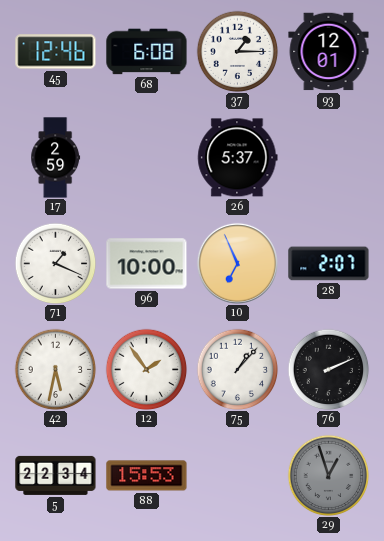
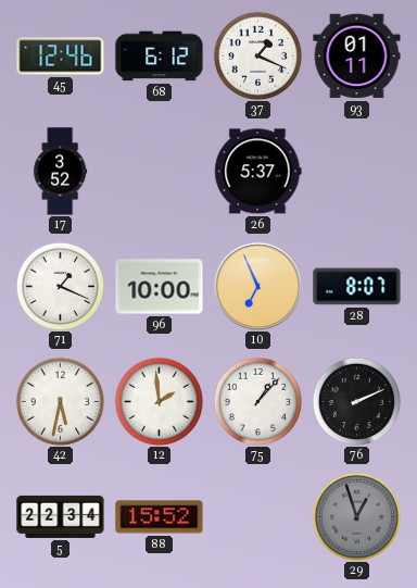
68: 6:08 -> 6:12 (160, 57)
37: 1:15 -> 1:19 (257, 55)
93: 12:01 -> 01:11 (357, 57)
17: 2:59 -> 3:52 (61, 172)
28: 2:07 -> 8:07 (357, 287)
12: 1:54 -> 1:59 (159, 401)
88: 15:53 -> 15:52 (160, 517)
